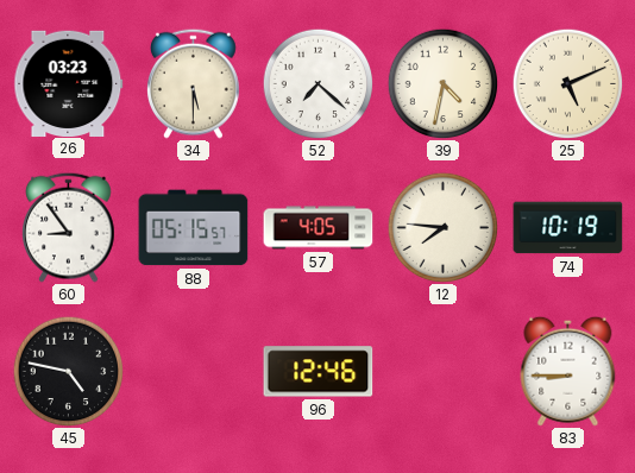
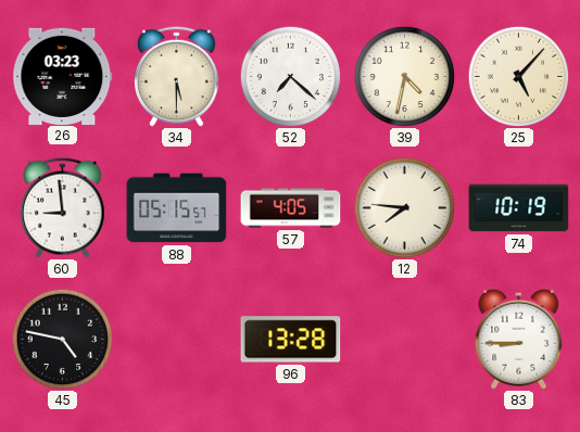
25: 5:11 -> 5:07 (518, 76)
60: 8:54 -> 8:59 (63, 207)
96: 12:46 -> 13:28 (291, 340)
